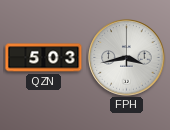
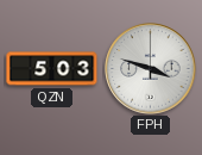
FPH: 3:43 -> 3:48 (151, 69)
